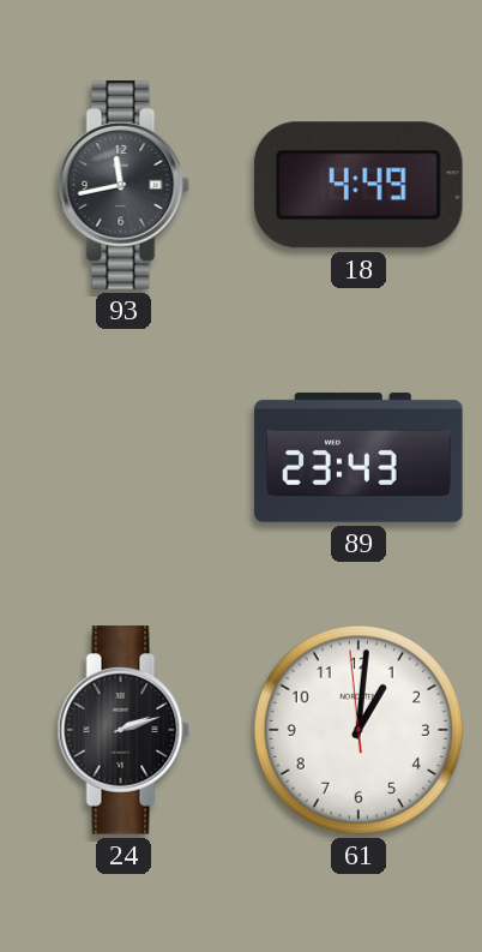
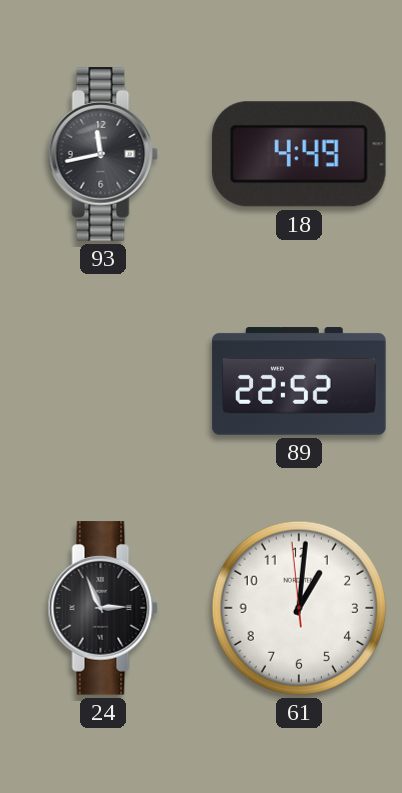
89: 23:43 -> 22:52 (299, 381)
24: 2:12 -> 2:56 (103, 608)
